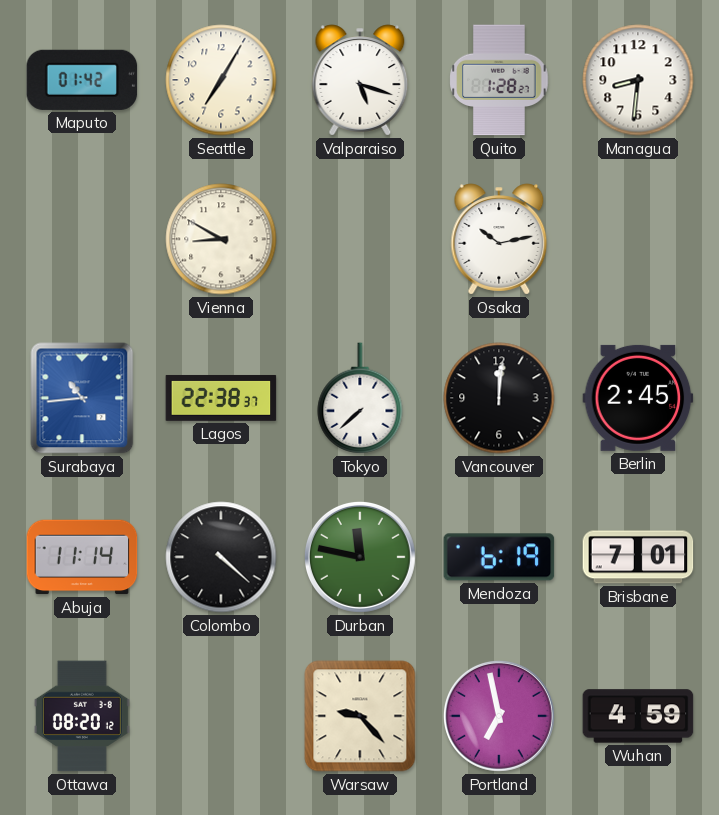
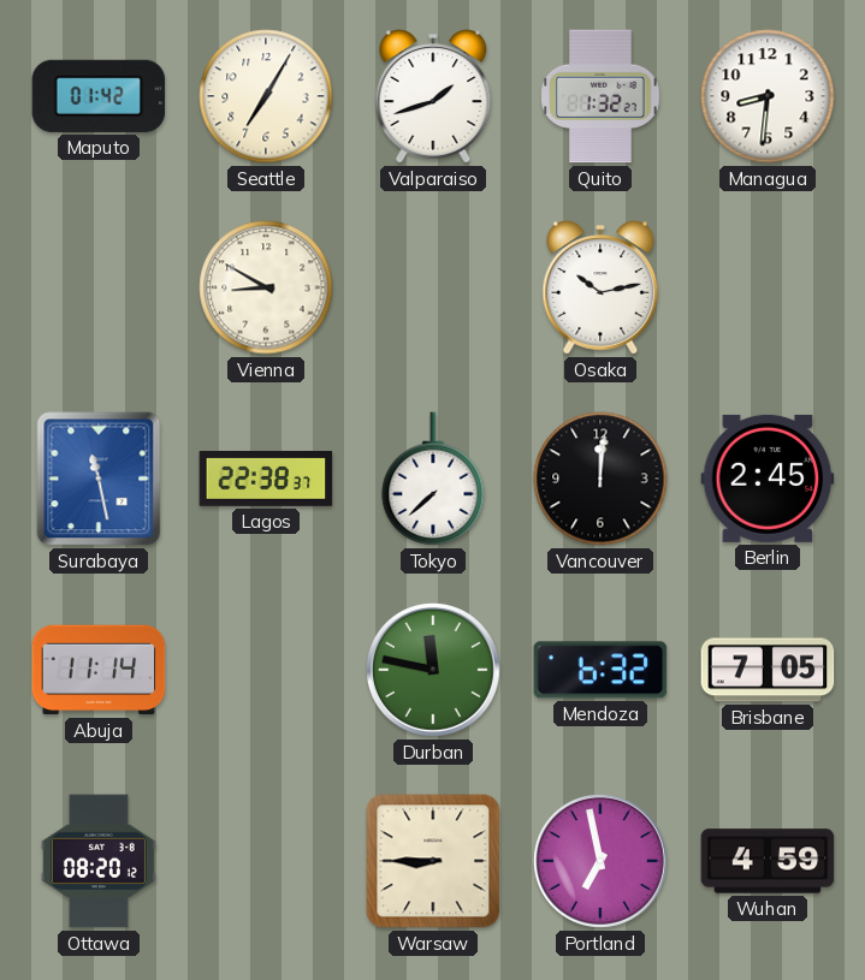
Valparaiso: 5:18 -> 1:42 (433, 96)
Quito: 1:28 -> 1:32 (600, 96)
Surabaya: 10:44 -> 11:28 (99, 479)
Colombo: 4:22 -> none (221, 557)
Mendoza: 6:19 -> 6:32 (600, 670)
Brisbane: 7:01 -> 7:05 (768, 670)
Warsaw: 9:23 -> 8:45 (433, 861)
